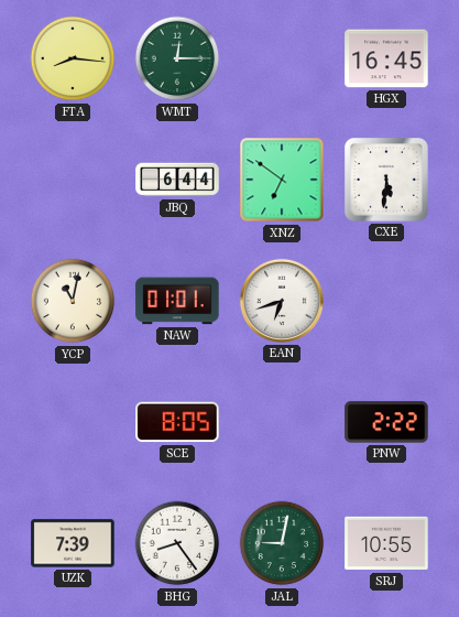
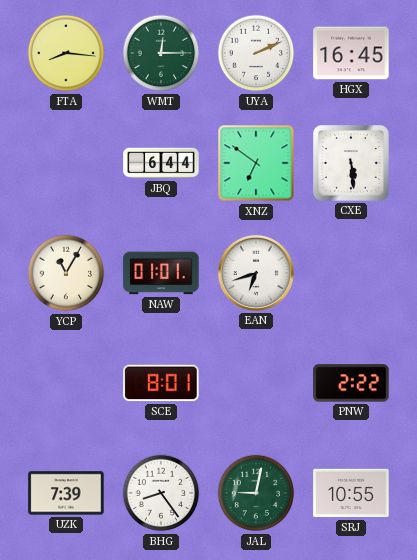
UYA: none -> 2:11 (256, 53)
CXE: 5:31 -> 5:29 (352, 164)
YCP: 11:02 -> 11:05 (66, 273)
SCE: 8:05 -> 8:01 (161, 383)
